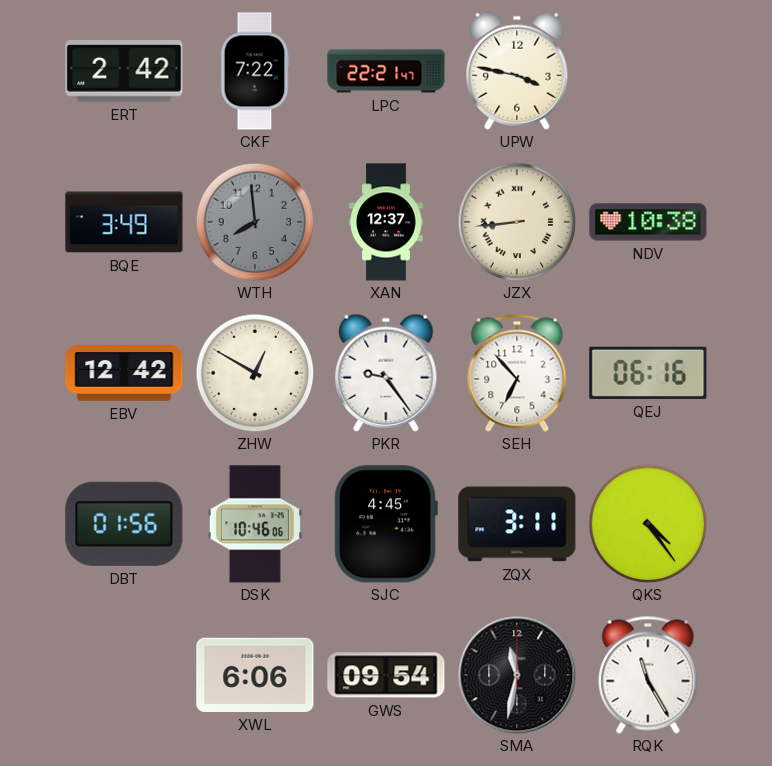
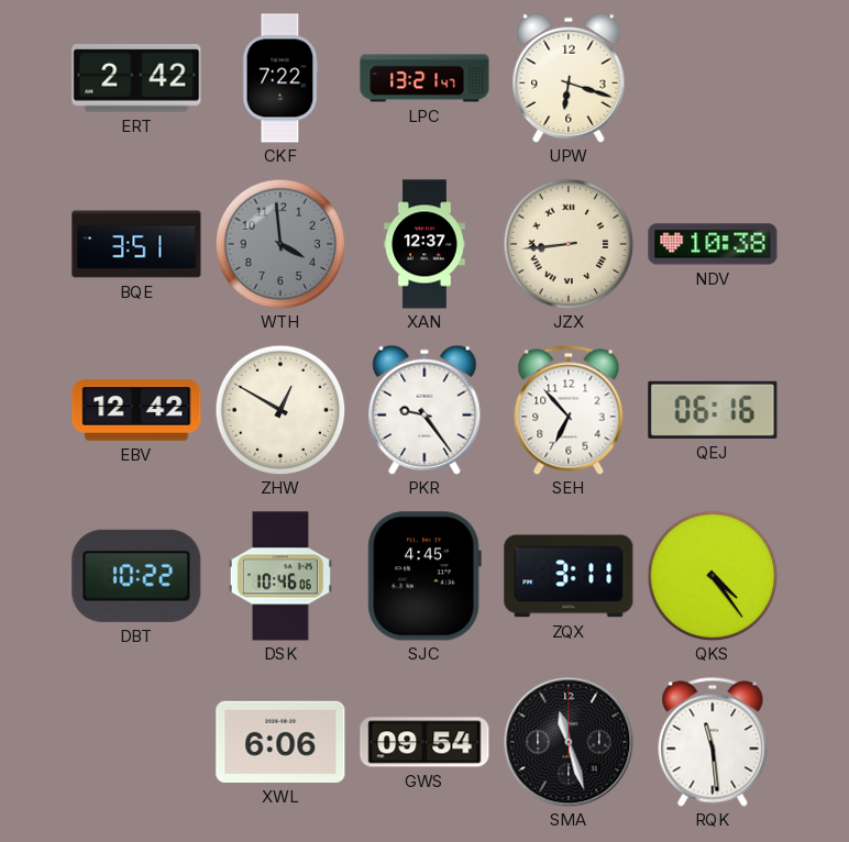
LPC: 22:21 -> 13:21 (424, 78)
UPW: 3:47 -> 6:18 (569, 78)
BQE: 3:49 -> 3:51 (136, 244)
WTH: 7:59 -> 3:59 (280, 244)
DBT: 01:56 -> 10:22 (136, 576)
SMA: 11:32 -> 11:27 (569, 742)
RQK: 11:25 -> 11:29 (713, 742)
